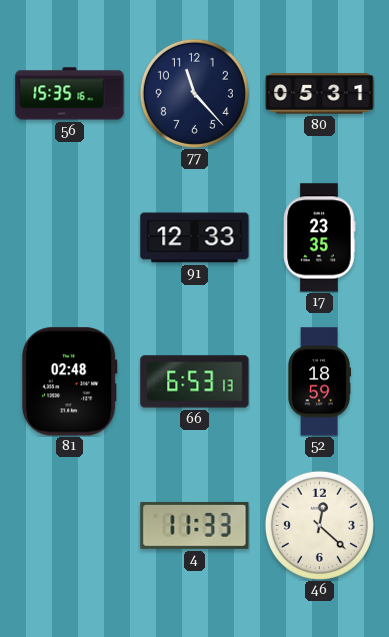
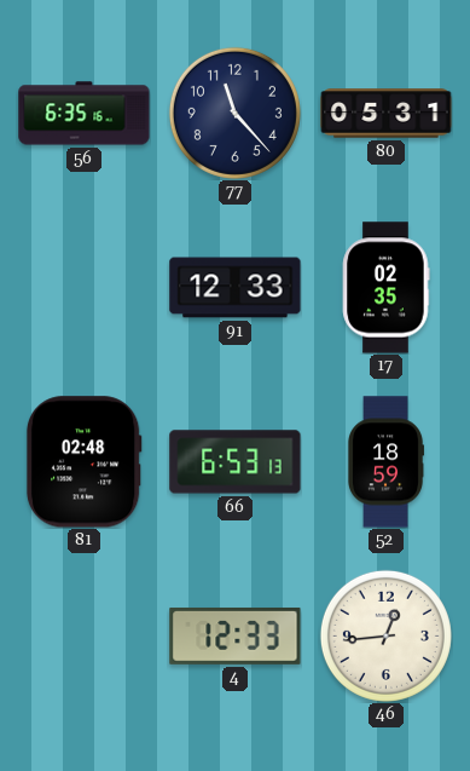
56: 15:35 -> 6:35 (85, 114)
17: 23:35 -> 02:35 (385, 288)
4: 11:33 -> 12:33 (236, 635)
46: 12:22 -> 12:44 (385, 635)
